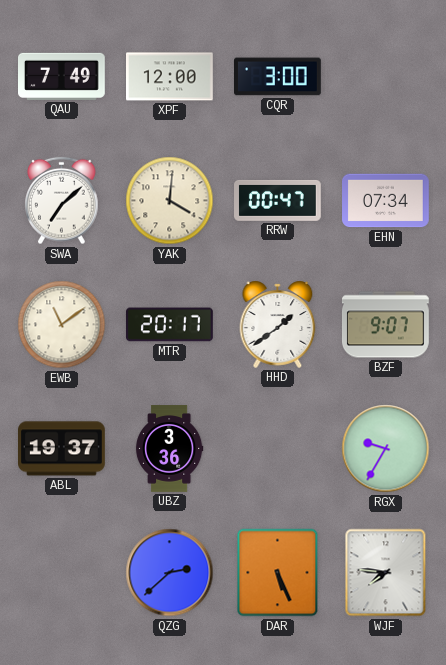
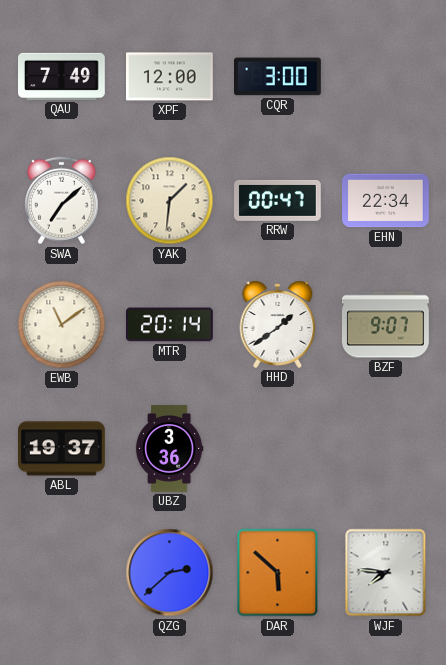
YAK: 4:01 -> 1:31 (170, 201)
EHN: 07:34 -> 22:34 (386, 201)
MTR: 20:17 -> 20:14 (170, 325)
RGX: 9:35 -> none (386, 449)
DAR: 5:26 -> 5:52 (278, 573)
